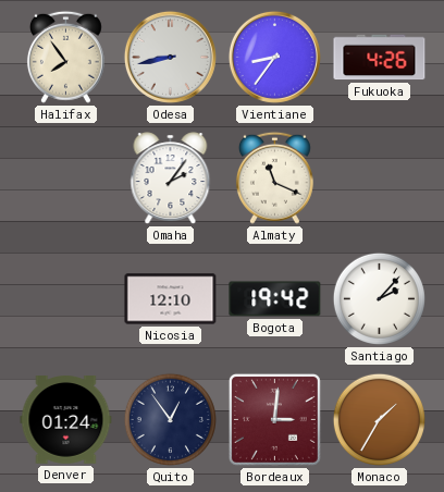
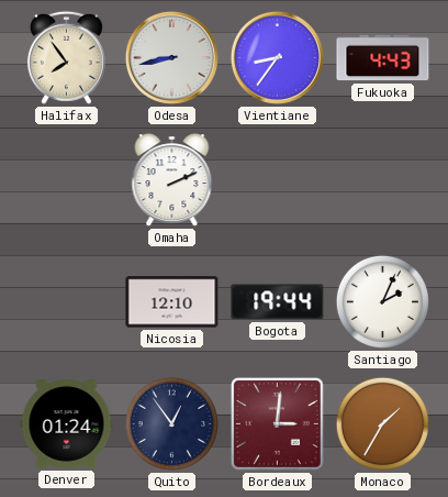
Fukuoka: 4:26 -> 4:43 (383, 58)
Omaha: 2:06 -> 2:11 (172, 180)
Almaty: 11:19 -> none (274, 177)
Bogota: 19:42 -> 19:44 (278, 302)
Santiago: 2:07 -> 2:04 (382, 301)
